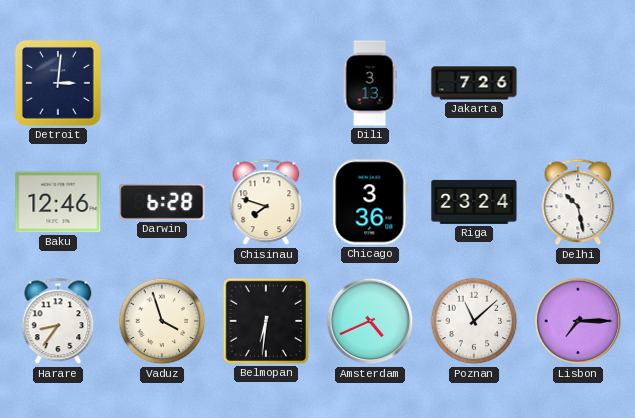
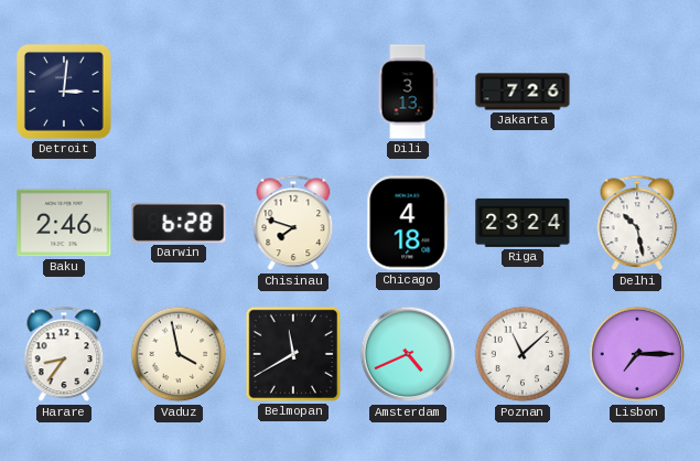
Baku: 12:46 -> 2:46 (64, 223)
Chicago: 3:36 -> 4:18 (408, 223)
Vaduz: 3:57 -> 3:58 (179, 354)
Belmopan: 6:31 -> 11:40 (293, 354)
